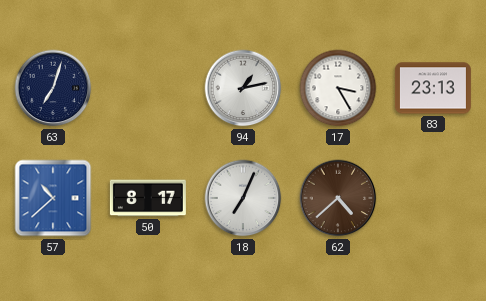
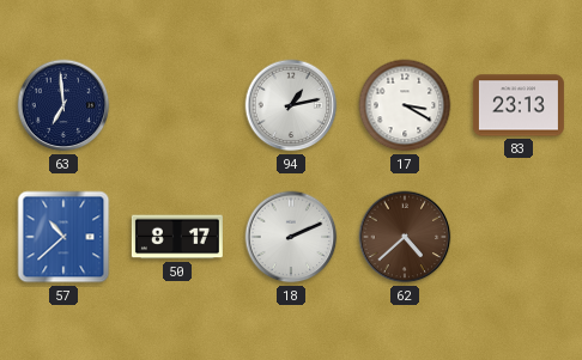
63: 7:03 -> 6:59 (63, 105)
17: 3:25 -> 3:20 (405, 105)
18: 7:04 -> 2:11 (291, 237)
